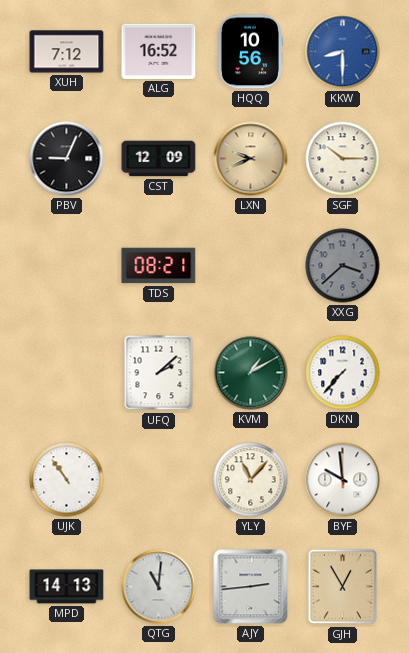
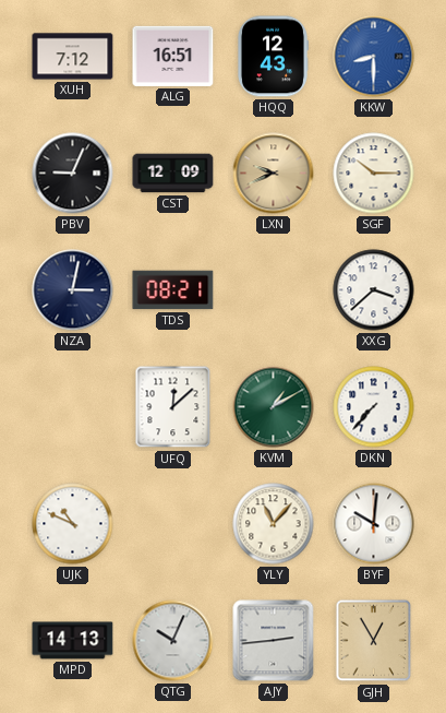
ALG: 16:52 -> 16:51 (173, 56)
HQQ: 10:56 -> 12:43 (273, 57)
NZA: none -> 3:02 (73, 290)
XXG dial: grey -> white (374, 290)
UFQ: 2:08 -> 12:08 (173, 407)
UJK: 10:54 -> 10:49 (73, 524)
BYF: 9:59 -> 10:01 (374, 524)
QTG: 11:01 -> 10:04 (173, 641)
